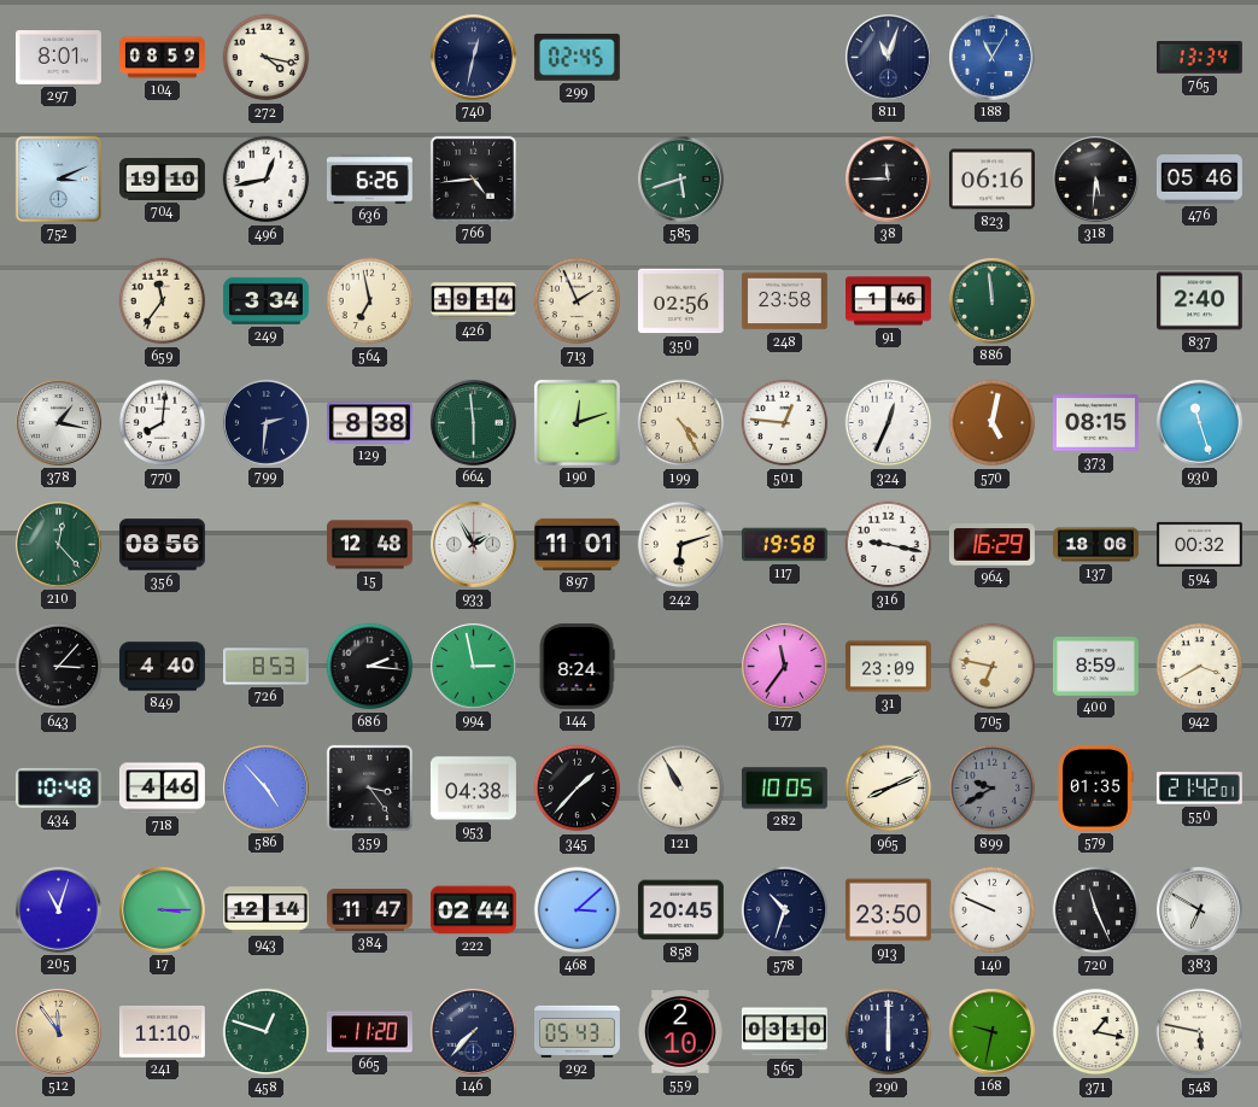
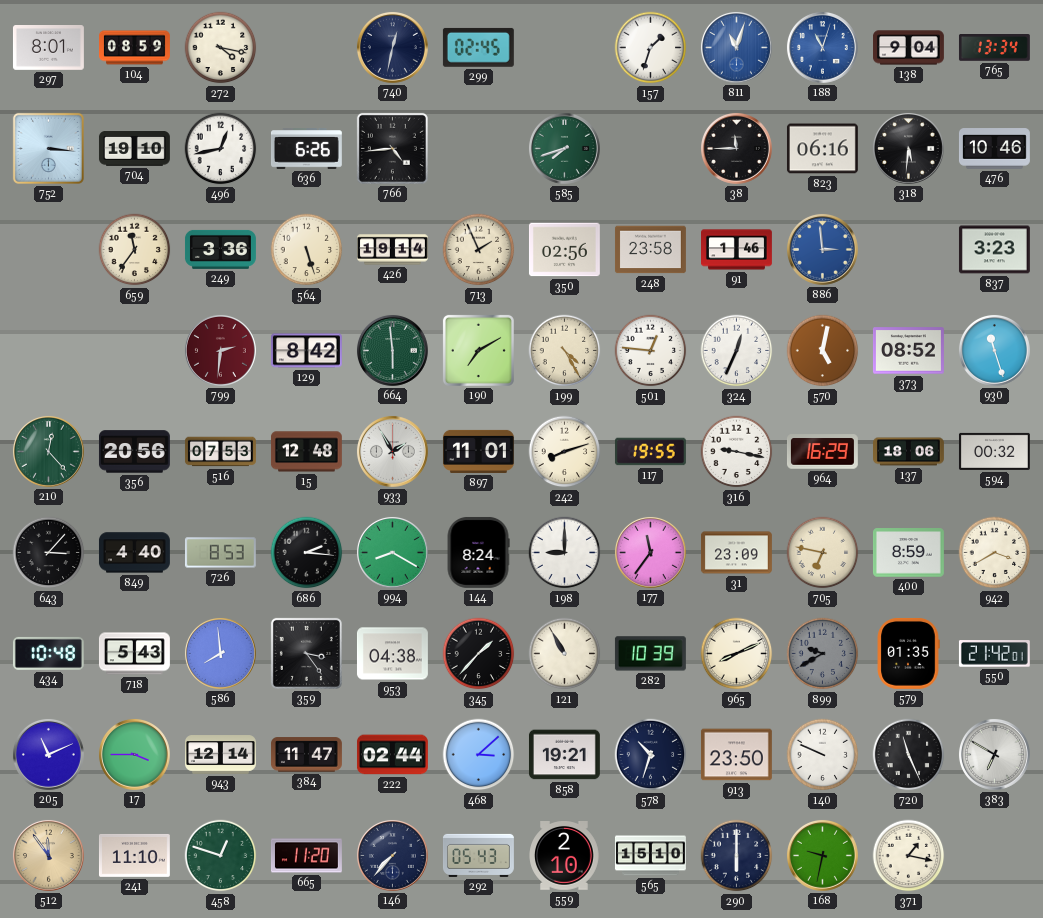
157: none -> 1:33 (651, 48)
811 dial: navy -> blue (736, 47)
188: 11:05 -> 11:03 (822, 47)
138: none -> 9:04 (909, 48)
752: 3:11 -> 3:16 (48, 148)
585: 5:42 -> 7:42 (564, 148)
476: 05:46 -> 10:46 (994, 149)
249: 3:34 -> 3:36 (220, 249)
564: 6:58 -> 5:27 (307, 250)
886: 11:59 -> 2:59 (822, 249)
886 dial: green -> blue (822, 249)
837: 2:40 -> 3:23 (994, 250)
378: 1:17 -> none (58, 422)
770: 8:01 -> none (163, 423)
799 dial: navy -> burgundy (220, 350)
129: 8:38 -> 8:42 (306, 351)
190: 12:12 -> 7:10 (478, 350)
373: 08:15 -> 08:52 (908, 351)
356: 08:56 -> 20:56 (134, 452)
516: none -> 07:53 (221, 452)
242: 6:12 -> 8:12 (565, 452)
117: 19:58 -> 19:55 (650, 452)
994: 2:58 -> 8:20 (392, 552)
198: none -> 9:00 (565, 553)
718: 4:46 -> 5:43 (134, 654)
586: 4:53 -> 7:59 (220, 653)
282: 10:05 -> 10:39 (650, 654)
205: 11:03 -> 11:11 (48, 754)
17: 3:15 -> 3:45 (134, 754)
858: 20:45 -> 19:21 (564, 755)
565: 03:10 -> 15:10 (650, 856)
548: 5:47 -> none (1200, 1032)
